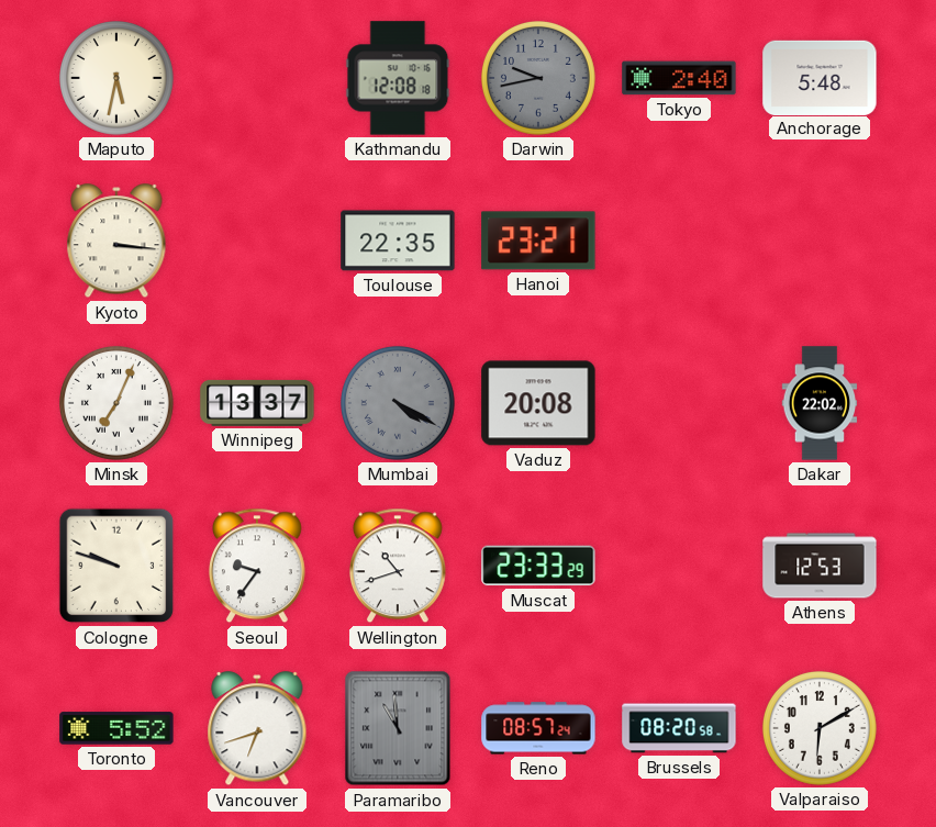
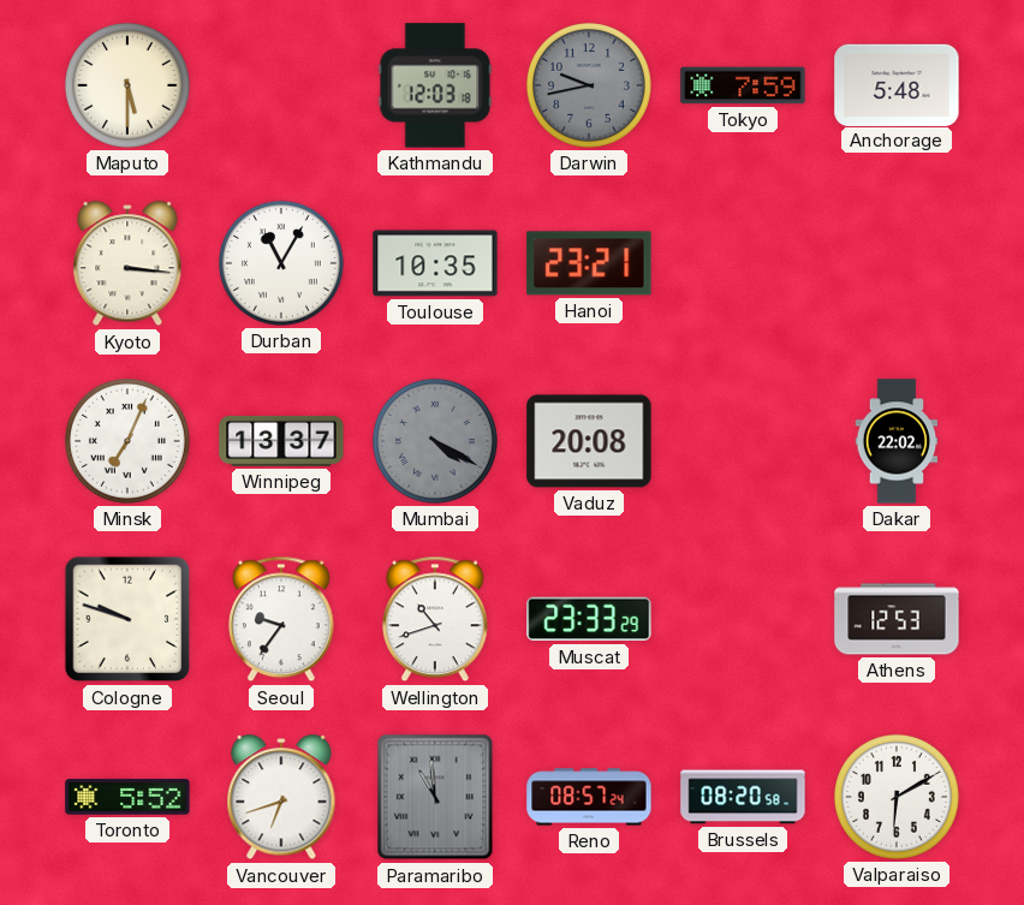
Maputo: 5:32 -> 5:30 (127, 85)
Kathmandu: 12:08 -> 12:03 (435, 85)
Tokyo: 2:40 -> 7:59 (743, 85)
Durban: none -> 11:05 (281, 263)
Toulouse: 22:35 -> 10:35 (435, 263)
